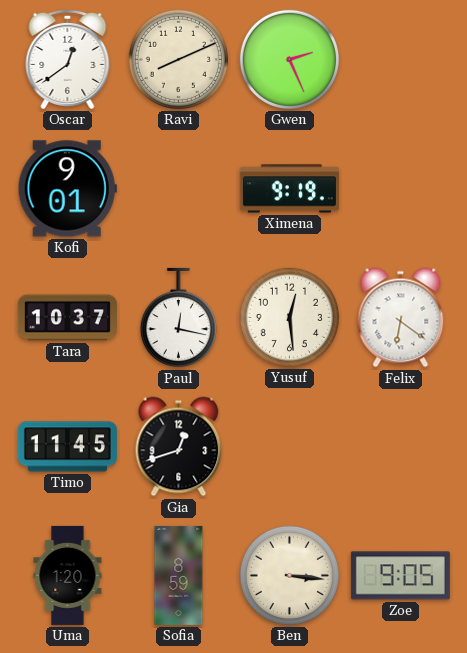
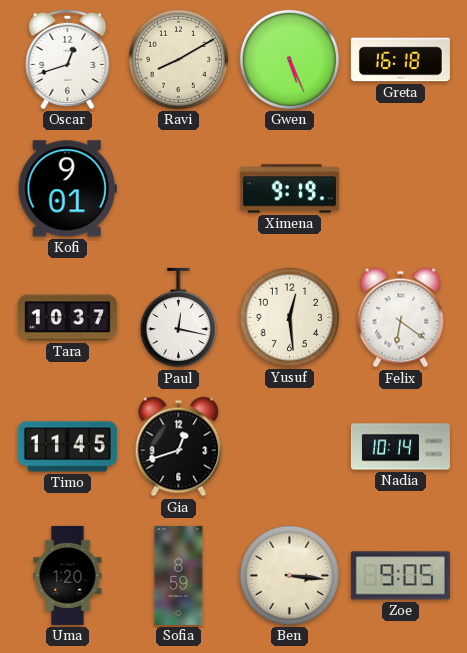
Oscar: 12:39 -> 12:42 (68, 59)
Ravi: 8:11 -> 8:10 (178, 59)
Gwen: 2:26 -> 5:26 (289, 59)
Greta: none -> 16:18 (400, 60)
Nadia: none -> 10:14 (400, 447)
